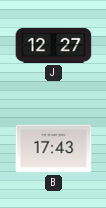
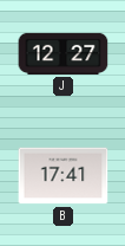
B: 17:43 -> 17:41 (64, 176)
